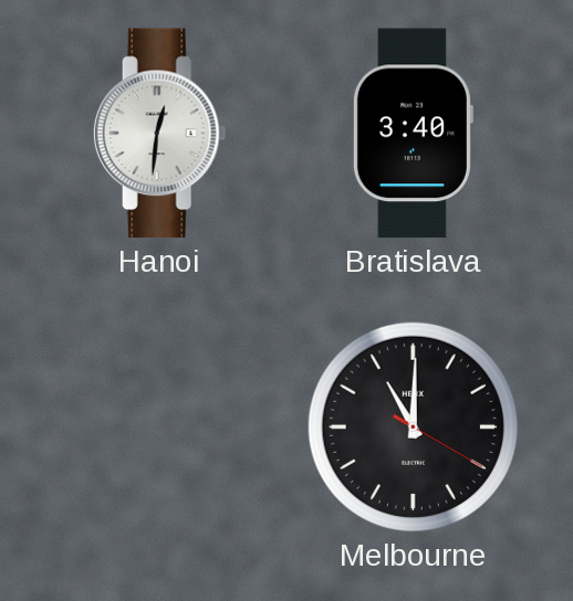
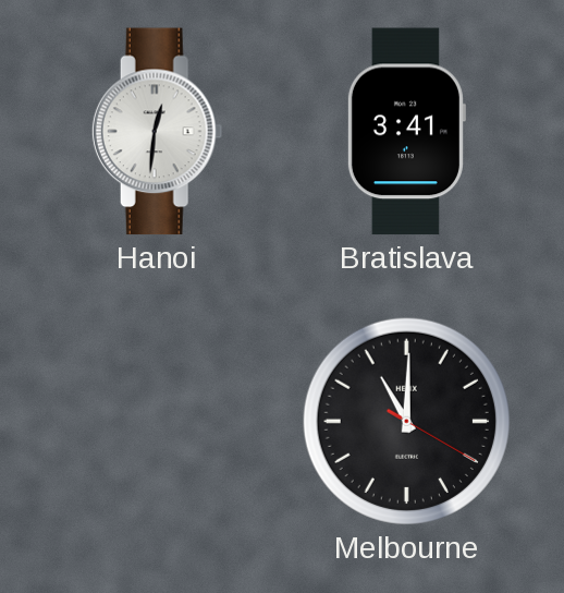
Bratislava: 3:40 -> 3:41 (406, 132)
